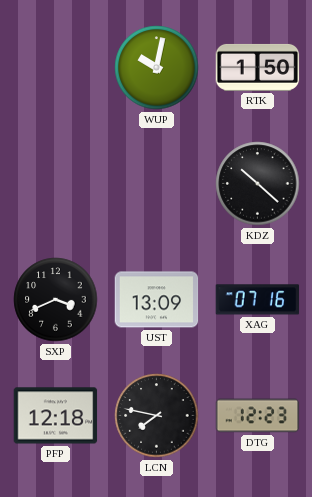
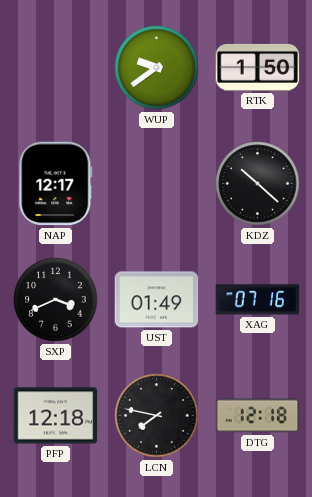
WUP: 10:02 -> 9:39 (157, 68)
NAP: none -> 12:17 (56, 184)
UST: 13:09 -> 01:49 (157, 300)
DTG: 12:23 -> 12:18 (258, 416)
